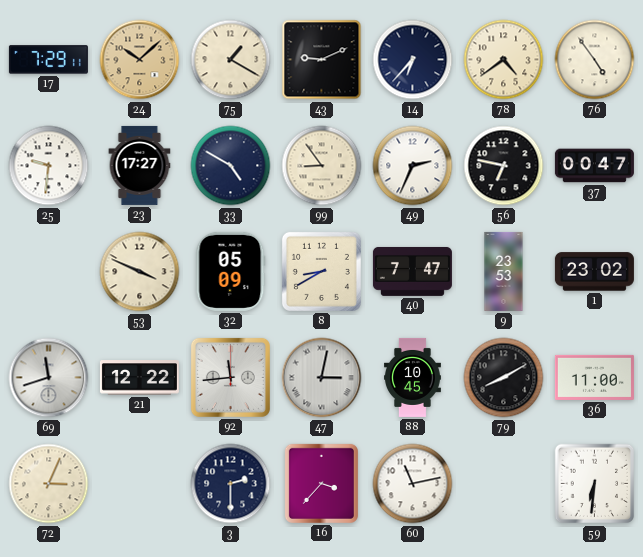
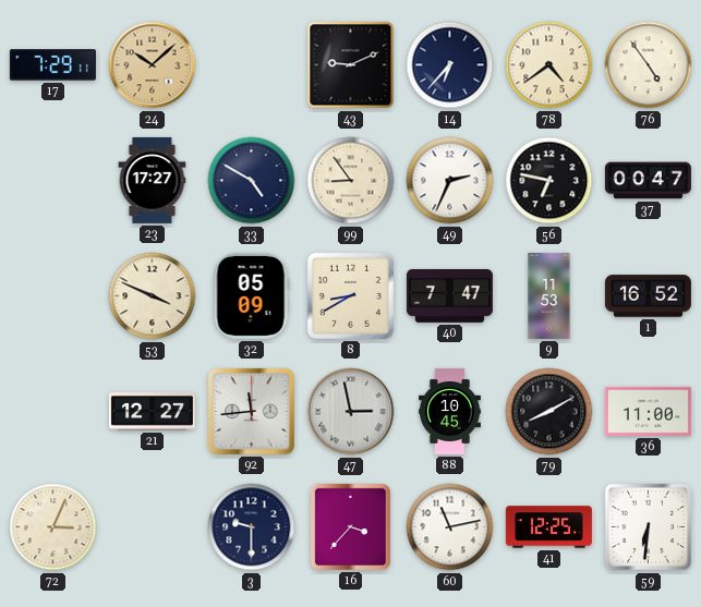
75: 1:20 -> none (231, 60)
25: 9:31 -> none (49, 166)
9: 23:53 -> 11:53 (549, 295)
1: 23:02 -> 16:52 (648, 296)
69: 11:42 -> none (49, 378)
21: 12:22 -> 12:27 (152, 412)
47: 3:02 -> 2:58 (351, 412)
3: 2:30 -> 9:30 (252, 527)
41: none -> 12:25 (548, 527)
